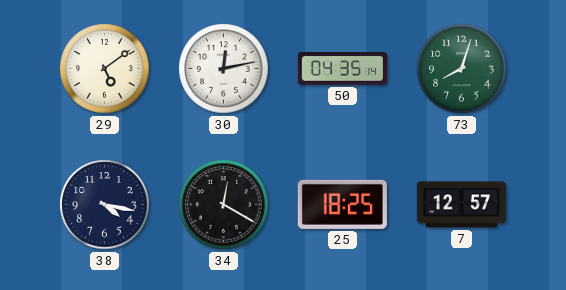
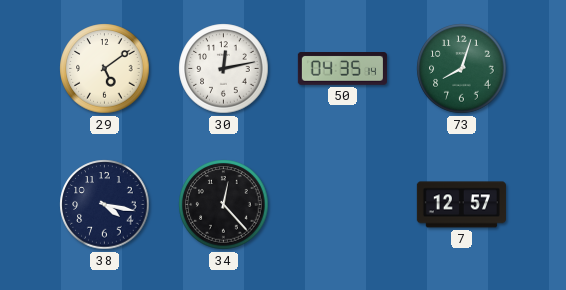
34: 12:20 -> 12:23 (224, 205)
25: 18:25 -> none (342, 204)
